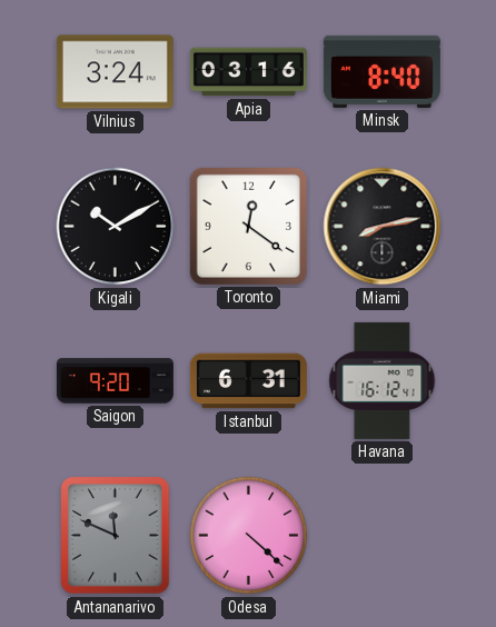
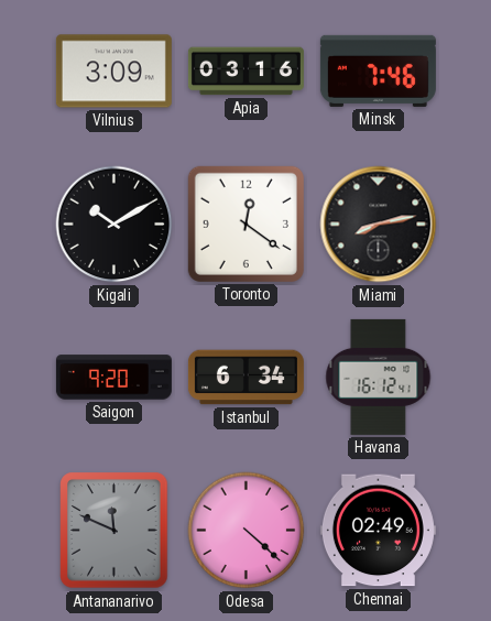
Vilnius: 3:24 -> 3:09 (113, 72)
Minsk: 8:40 -> 7:46 (378, 70)
Istanbul: 6:31 -> 6:34 (245, 378)
Chennai: none -> 02:49 (378, 531)
